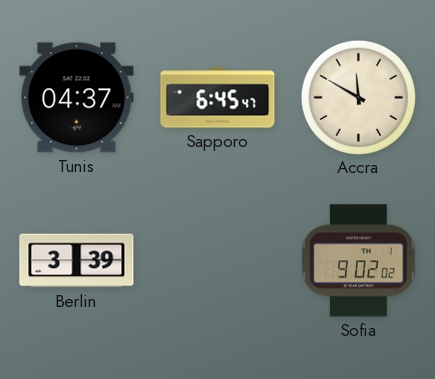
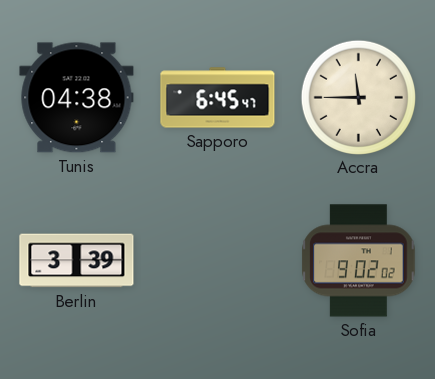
Tunis: 04:37 -> 04:38 (77, 98)
Accra: 11:50 -> 11:45 (358, 97)
